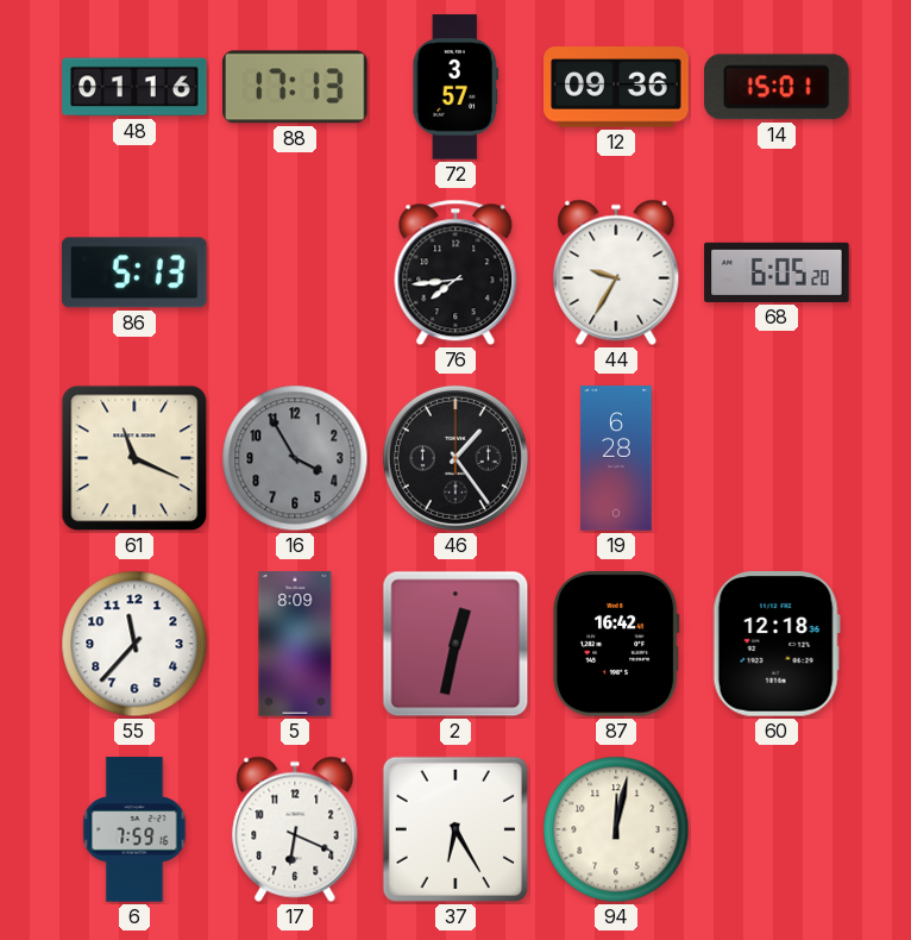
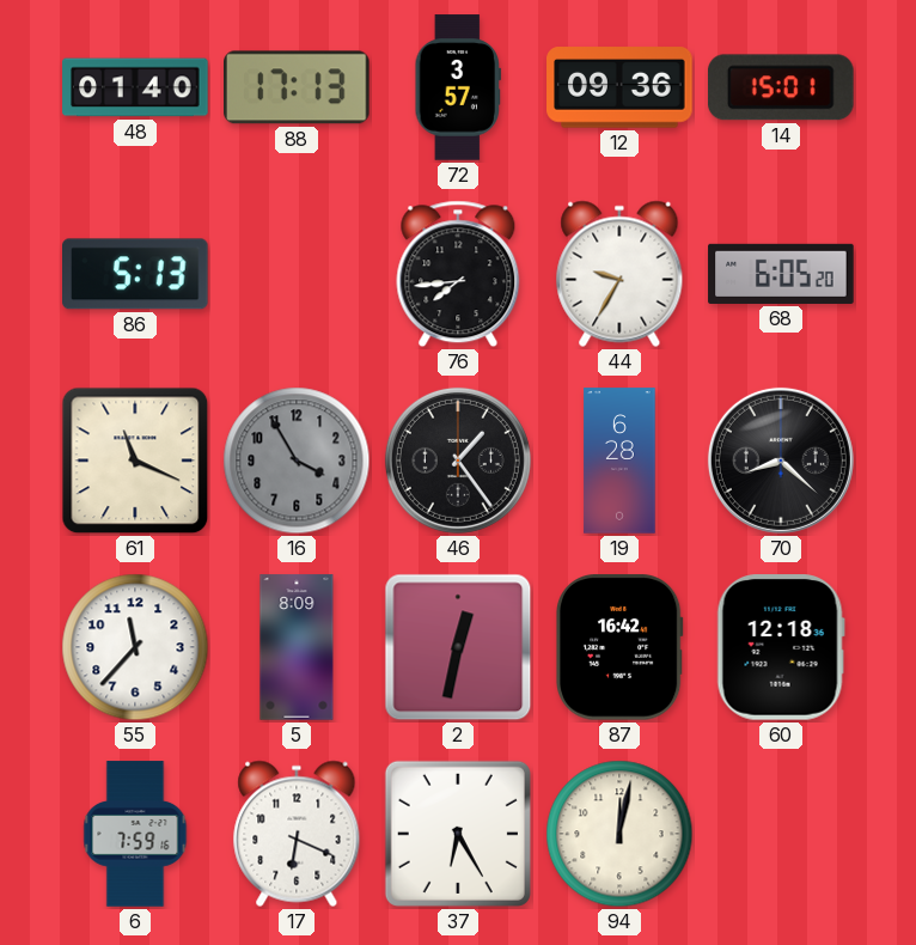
48: 01:16 -> 01:40 (135, 87)
70: none -> 8:22 (781, 461)
